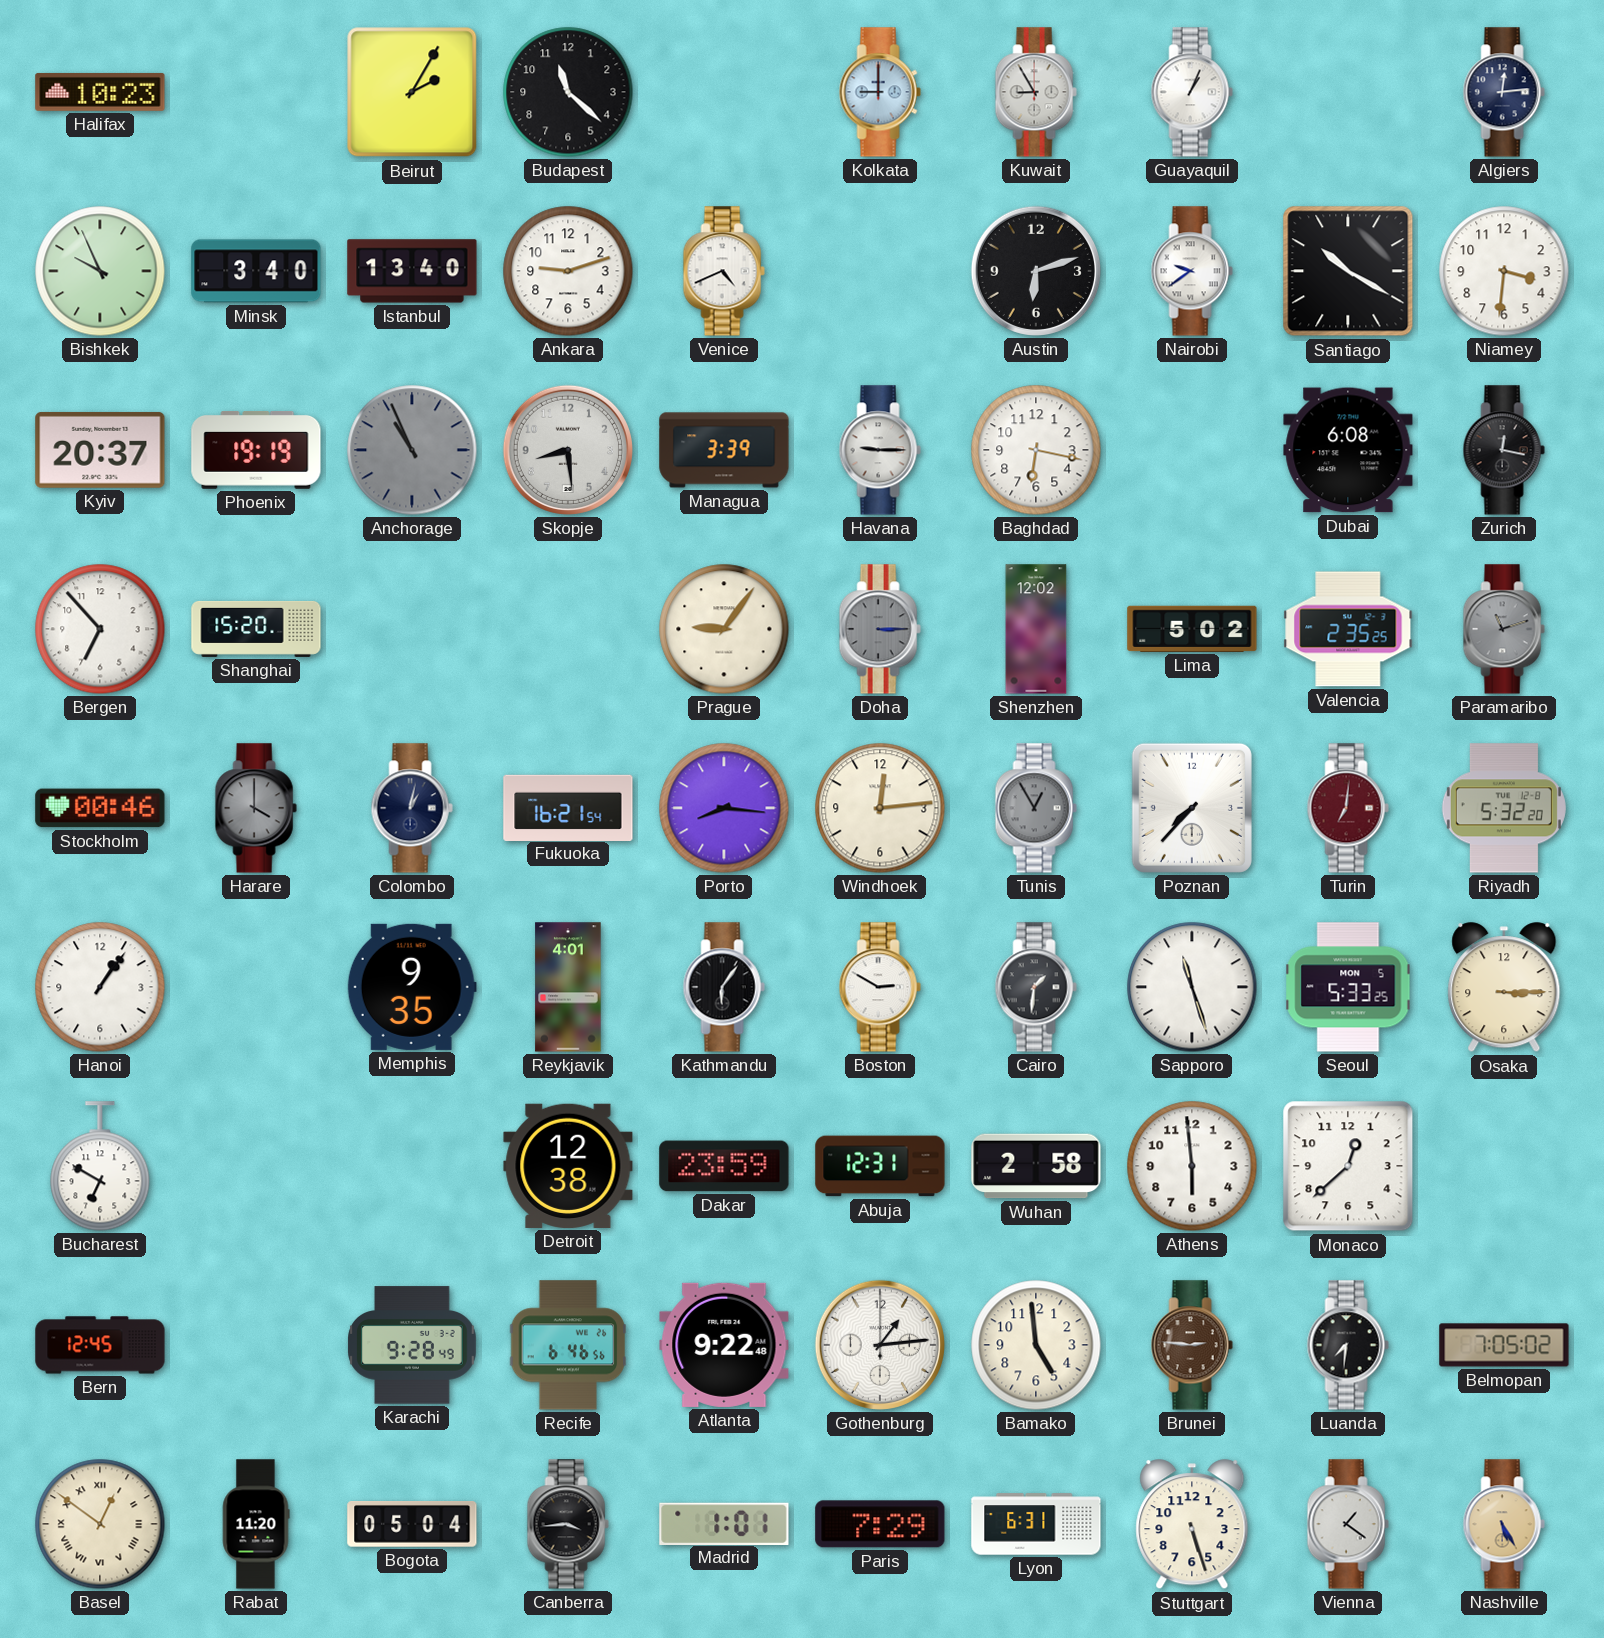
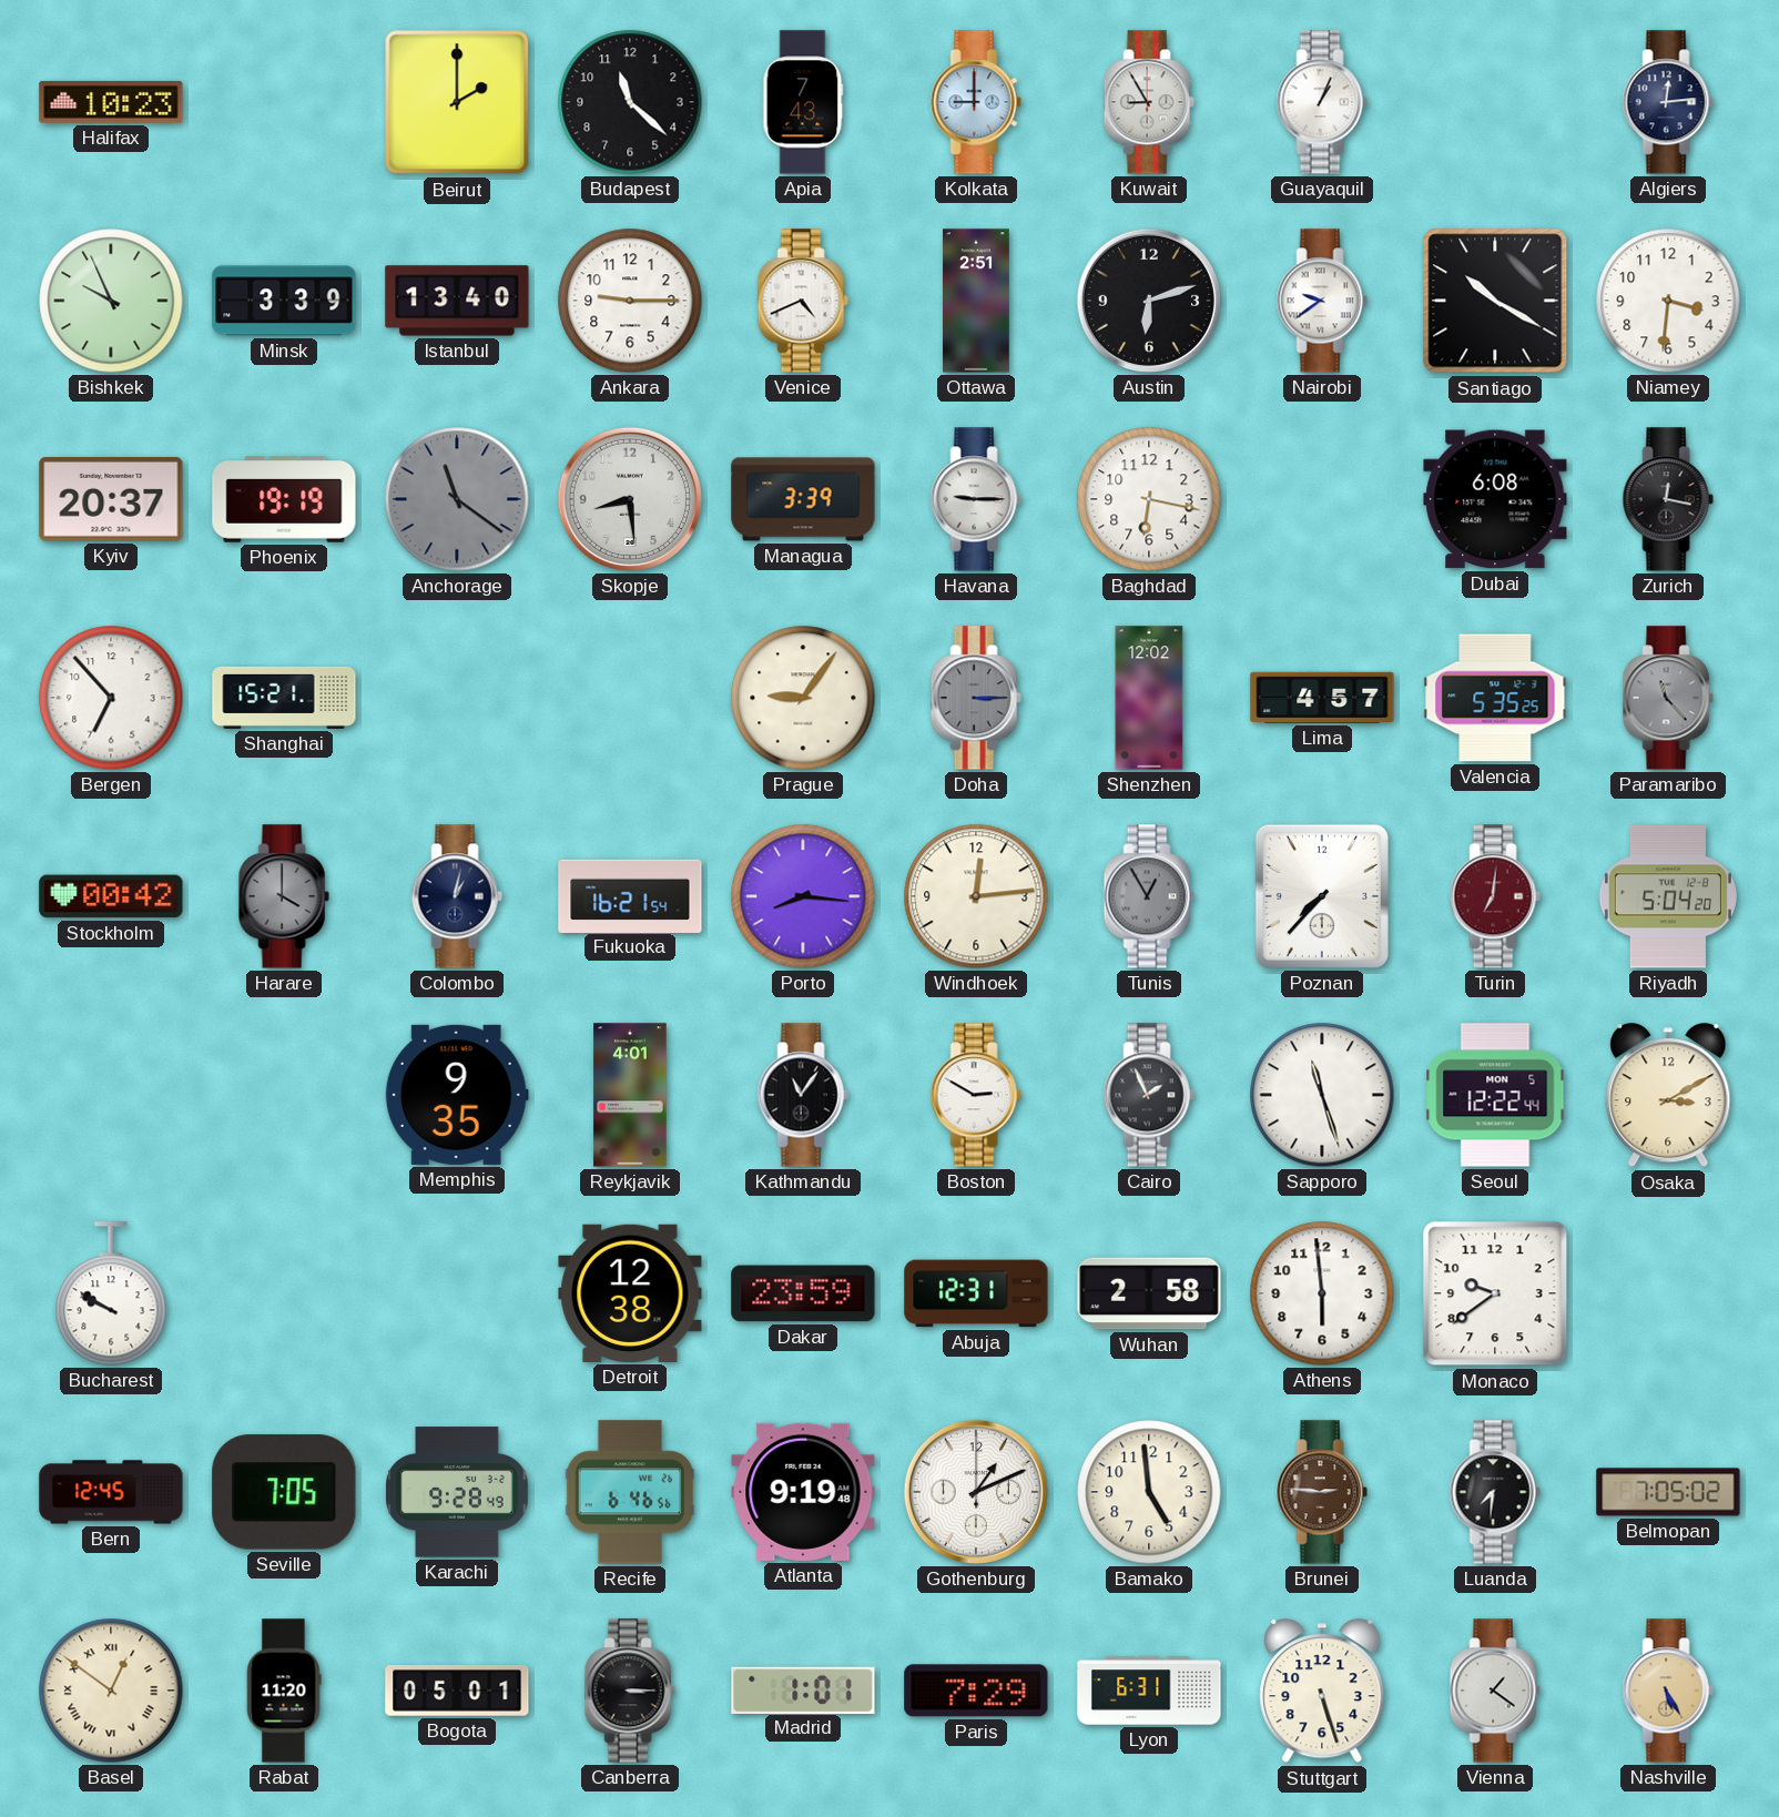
Beirut: 2:05 -> 2:00 (457, 102)
Apia: none -> 7:43 (803, 102)
Minsk: 3:40 -> 3:39 (284, 301)
Ankara: 9:12 -> 9:15 (630, 301)
Ottawa: none -> 2:51 (976, 301)
Anchorage: 10:56 -> 11:21 (457, 499)
Shanghai: 15:20 -> 15:21 (284, 698)
Lima: 5:02 -> 4:57 (1322, 698)
Valencia: 2:35 -> 5:35 (1495, 698)
Paramaribo: 11:12 -> 11:23 (1668, 698)
Stockholm: 00:46 -> 00:42 (111, 896)
Riyadh: 5:32 -> 5:04 (1668, 896)
Hanoi: 1:06 -> none (100, 987)
Kathmandu: 6:06 -> 11:06 (803, 1095)
Cairo: 1:31 -> 1:56 (1149, 1095)
Seoul: 5:33 -> 12:22 (1495, 1095)
Osaka: 3:15 -> 3:10 (1668, 1096)
Bucharest: 6:50 -> 9:50 (111, 1293)
Monaco: 12:38 -> 9:39 (1495, 1293)
Seville: none -> 7:05 (284, 1492)
Atlanta: 9:22 -> 9:19 (803, 1492)
Gothenburg: 1:14 -> 1:11 (976, 1492)
Bogota: 05:04 -> 05:01 (457, 1692)
Canberra: 3:44 -> 3:15 (630, 1691)
